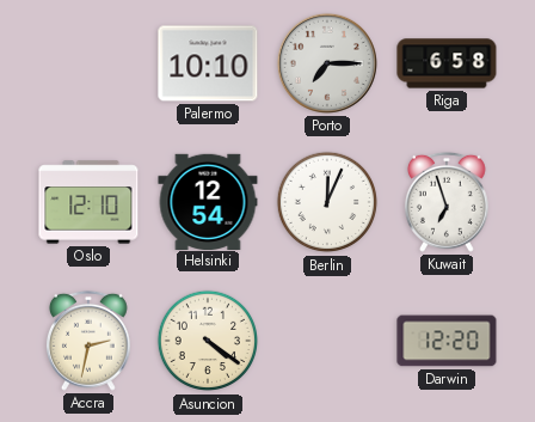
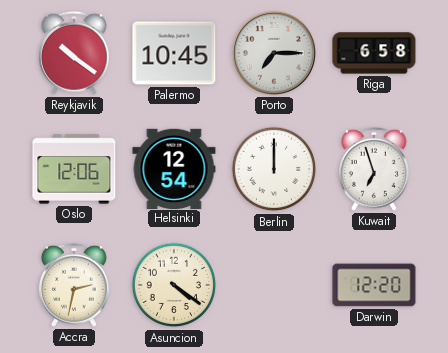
Reykjavik: none -> 10:21 (74, 53)
Palermo: 10:10 -> 10:45 (174, 53)
Oslo: 12:10 -> 12:06 (74, 169)
Berlin: 12:04 -> 12:00 (274, 169)
